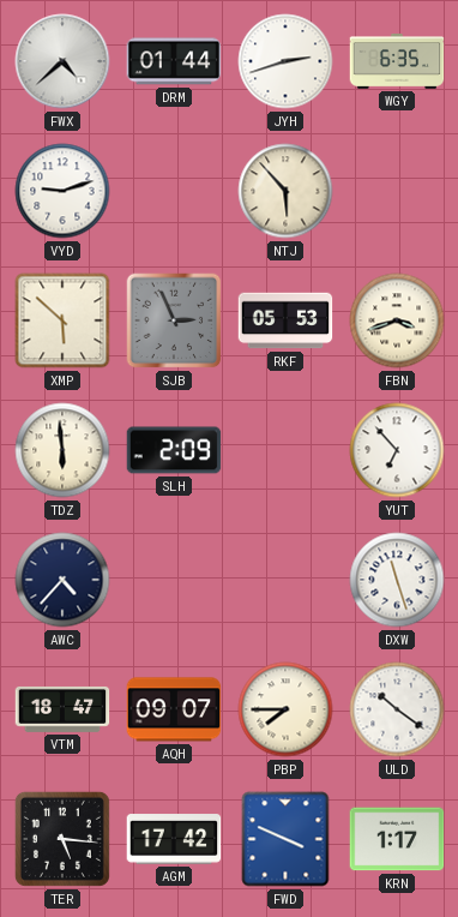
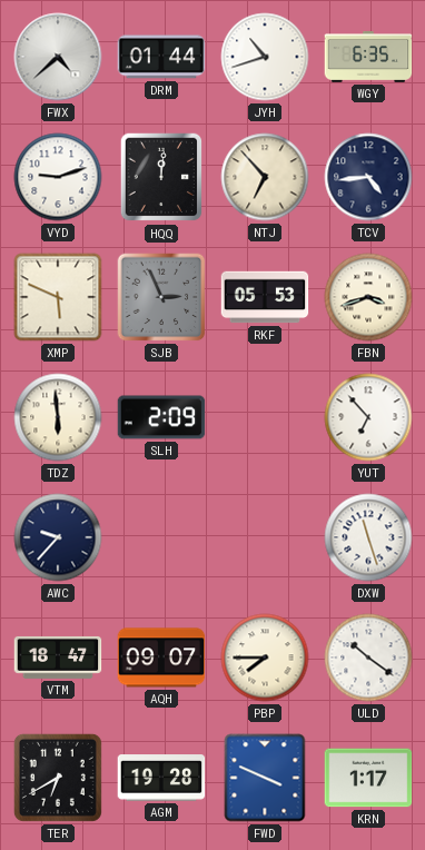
JYH: 2:42 -> 10:42 (265, 57)
HQQ: none -> 12:01 (161, 177)
NTJ: 5:53 -> 6:53 (265, 177)
TCV: none -> 4:44 (368, 177)
XMP: 5:52 -> 5:49 (58, 297)
AWC: 4:37 -> 9:37 (58, 537)
TER: 5:16 -> 6:40 (58, 778)
AGM: 17:42 -> 19:28 (161, 778)
